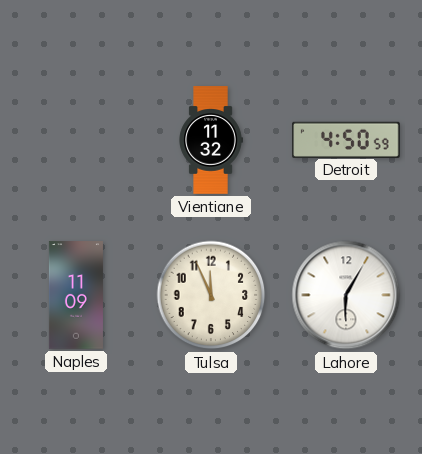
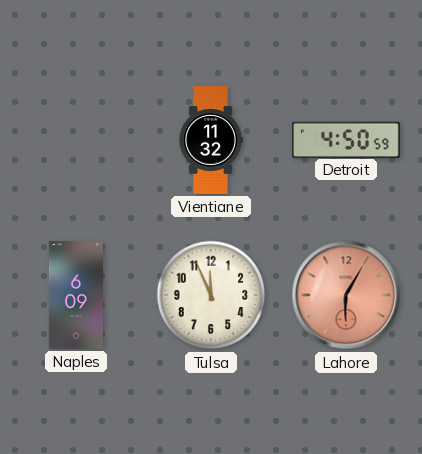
Naples: 11:09 -> 6:09 (76, 295)
Lahore dial: white -> salmon (346, 295)
